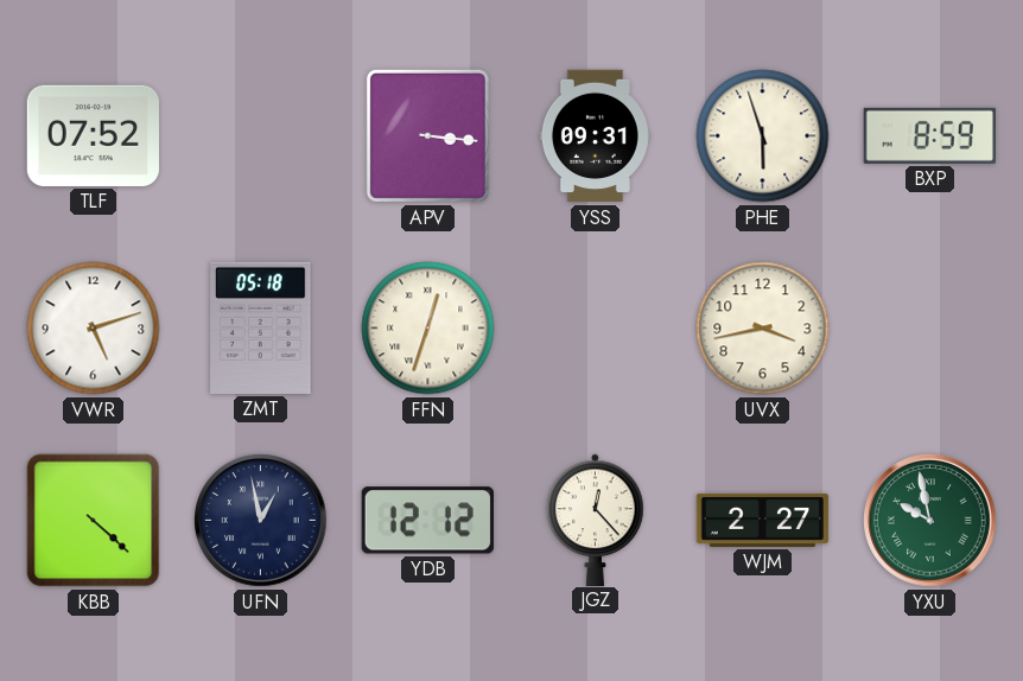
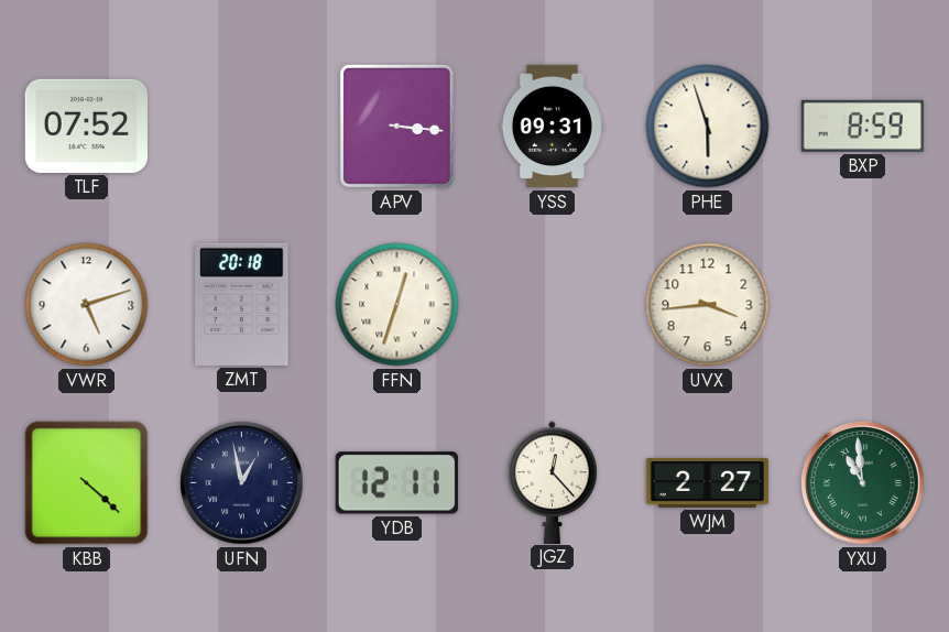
ZMT: 05:18 -> 20:18 (242, 304)
UVX: 3:43 -> 3:44 (708, 305)
YDB: 12:12 -> 12:11 (396, 483)
YXU: 9:58 -> 10:59 (863, 483)
